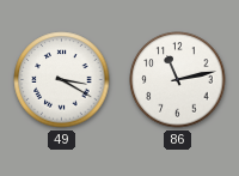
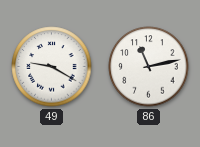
49: 3:20 -> 9:20 (52, 67)
